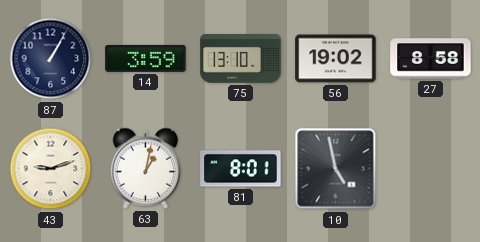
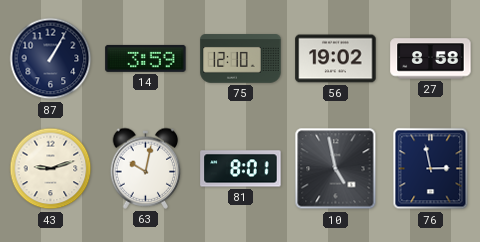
75: 13:10 -> 12:10 (241, 59)
63: 1:02 -> 10:02 (146, 168)
76: none -> 2:58 (431, 169)
